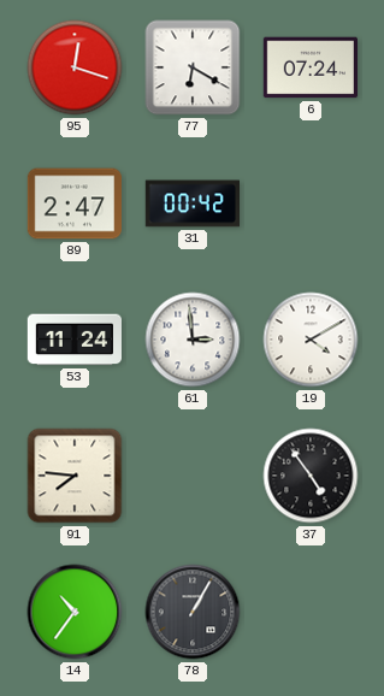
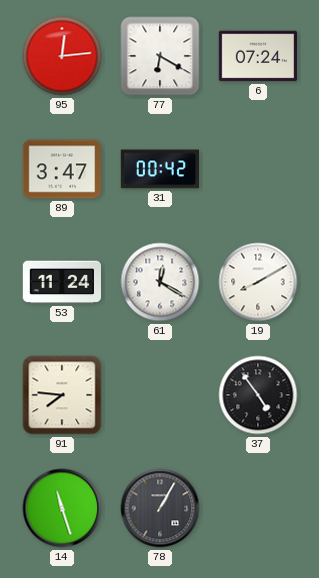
95: 12:18 -> 12:14 (62, 56)
89: 2:47 -> 3:47 (61, 169)
61: 2:59 -> 12:20 (160, 282)
19: 4:10 -> 8:10 (258, 282)
14: 10:36 -> 11:27 (62, 508)
